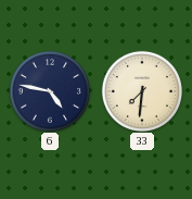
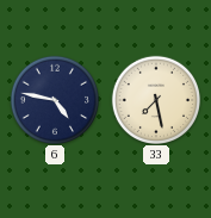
33: 7:31 -> 7:28 (155, 99)
